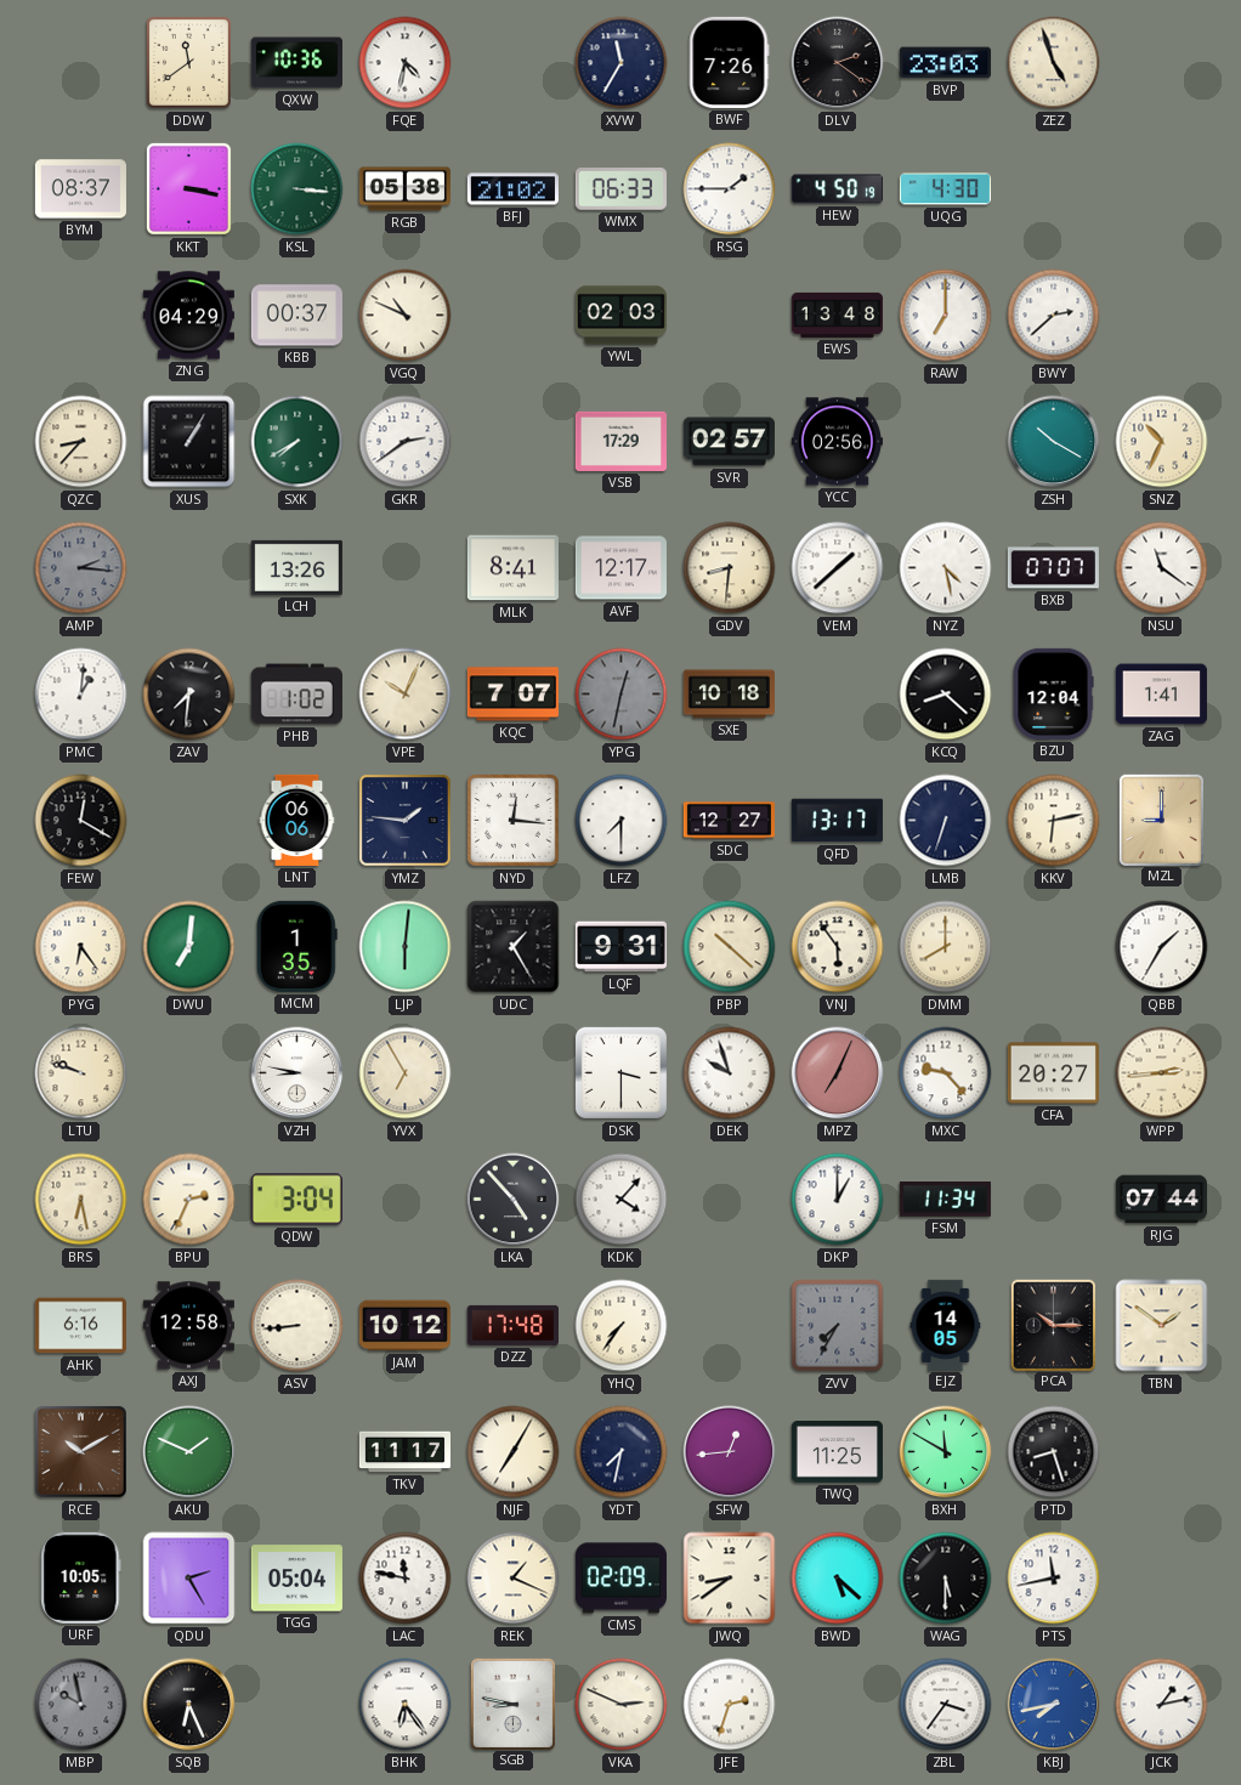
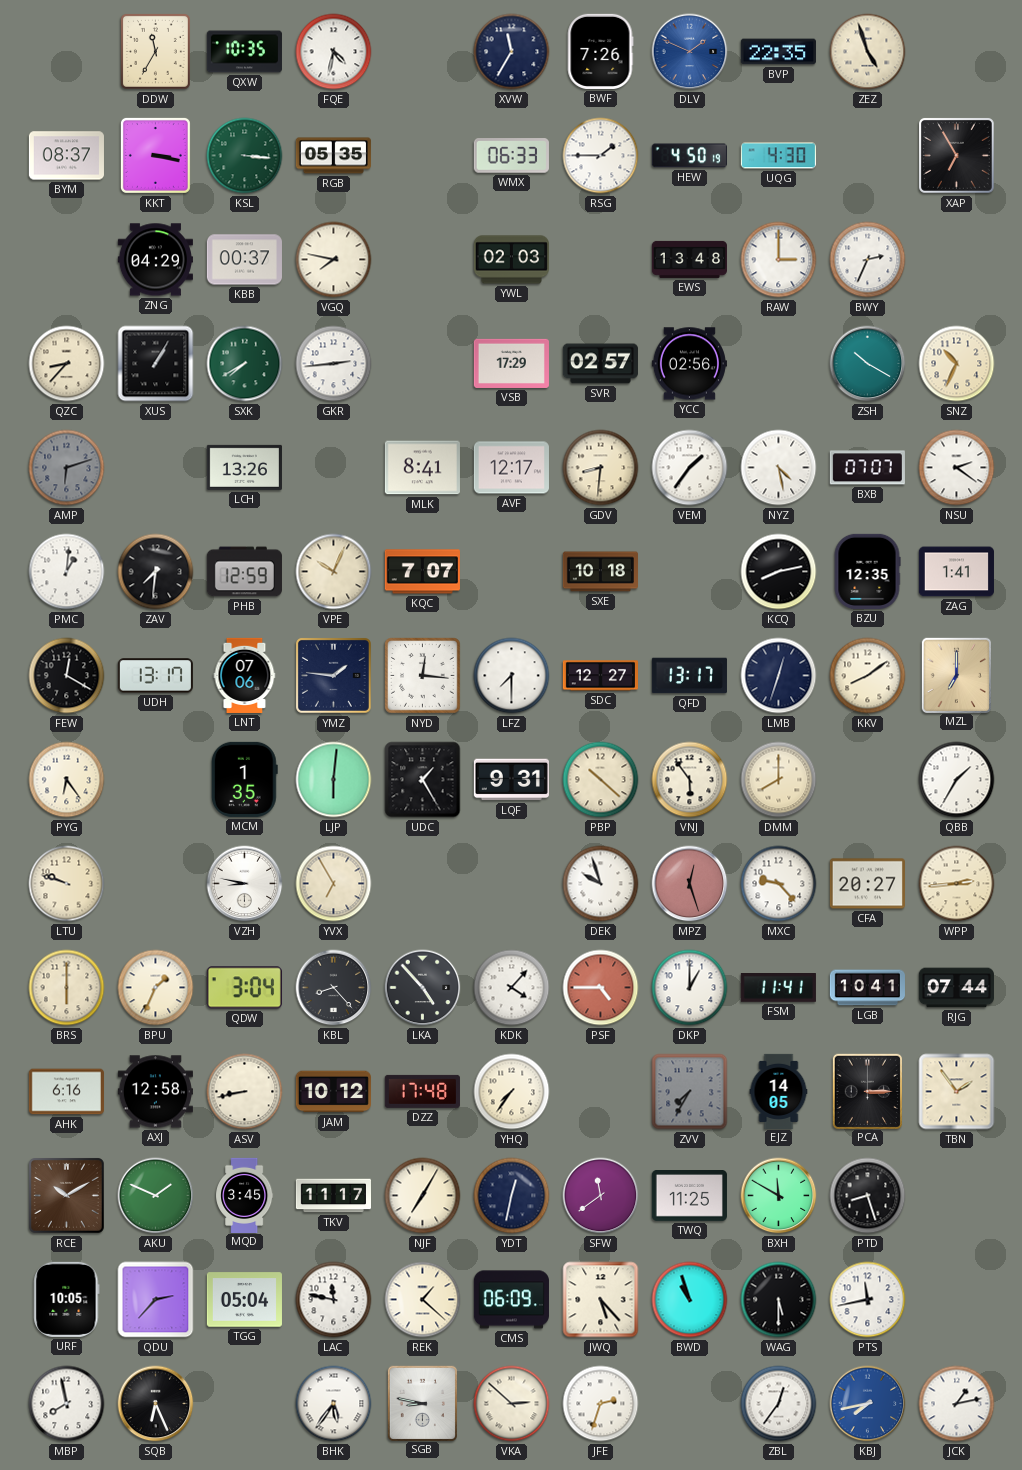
DDW: 11:39 -> 11:35 (155, 51)
QXW: 10:36 -> 10:35 (244, 52)
DLV: 2:21 -> 1:49 (690, 52)
DLV dial: black -> blue (690, 52)
BVP: 23:03 -> 22:35 (778, 52)
RGB: 05:38 -> 05:35 (333, 156)
BFJ: 21:02 -> none (512, 189)
XAP: none -> 6:55 (956, 155)
VGQ: 10:49 -> 7:47 (334, 260)
RAW: 7:00 -> 3:00 (779, 260)
BWY: 2:38 -> 2:34 (868, 260)
GKR: 2:39 -> 2:44 (334, 364)
AMP: 2:16 -> 6:12 (67, 468)
VEM: 1:38 -> 1:36 (690, 468)
NSU: 11:21 -> 2:21 (957, 468)
PHB: 1:02 -> 12:59 (244, 572)
YPG: 12:32 -> none (622, 695)
KCQ: 8:22 -> 8:13 (779, 572)
BZU: 12:04 -> 12:35 (867, 571)
UDH: none -> 13:17 (155, 676)
LNT: 06:06 -> 07:06 (245, 675)
LMB: 6:33 -> 12:33 (779, 676)
KKV: 6:13 -> 8:09 (868, 676)
MZL: 9:00 -> 7:00 (956, 675)
DWU: 7:01 -> none (189, 947)
DSK: 3:30 -> none (620, 1072)
MPZ: 7:04 -> 12:27 (690, 884)
BRS: 6:28 -> 6:00 (67, 988)
BPU: 2:34 -> 1:34 (156, 988)
KBL: none -> 8:23 (334, 988)
PSF: none -> 4:45 (601, 988)
FSM: 11:34 -> 11:41 (778, 988)
LGB: none -> 10:41 (867, 988)
ASV: 8:44 -> 8:43 (245, 1092)
PCA: 10:15 -> 3:15 (867, 1091)
TBN: 1:51 -> 1:54 (957, 1092)
MQD: none -> 3:45 (245, 1195)
YDT: 7:32 -> 12:32 (512, 1196)
SFW: 12:44 -> 11:39 (601, 1196)
QDU: 2:25 -> 2:37 (156, 1300)
REK: 1:19 -> 1:22 (423, 1300)
CMS: 02:09 -> 06:09 (511, 1300)
JWQ: 8:39 -> 5:23 (601, 1300)
BWD: 5:22 -> 10:57 (690, 1300)
MBP: 9:58 -> 7:58 (67, 1404)
MBP dial: grey -> white (67, 1404)
BHK: 6:24 -> 5:36 (334, 1404)
VKA: 2:49 -> 2:52 (512, 1404)
ZBL: 3:36 -> 12:36 (779, 1404)
